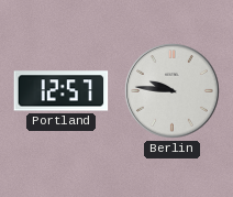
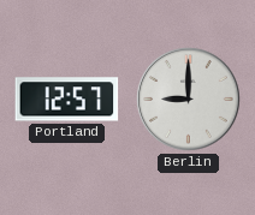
Berlin: 9:46 -> 9:00 (189, 100)
